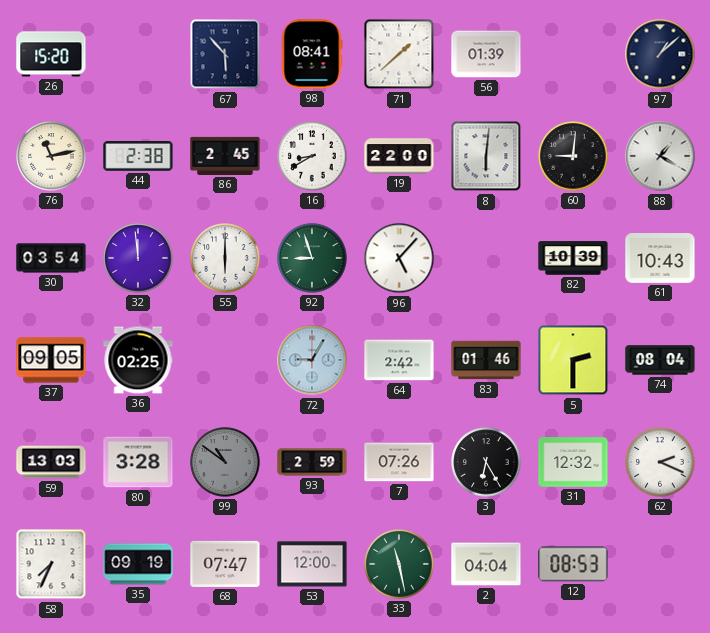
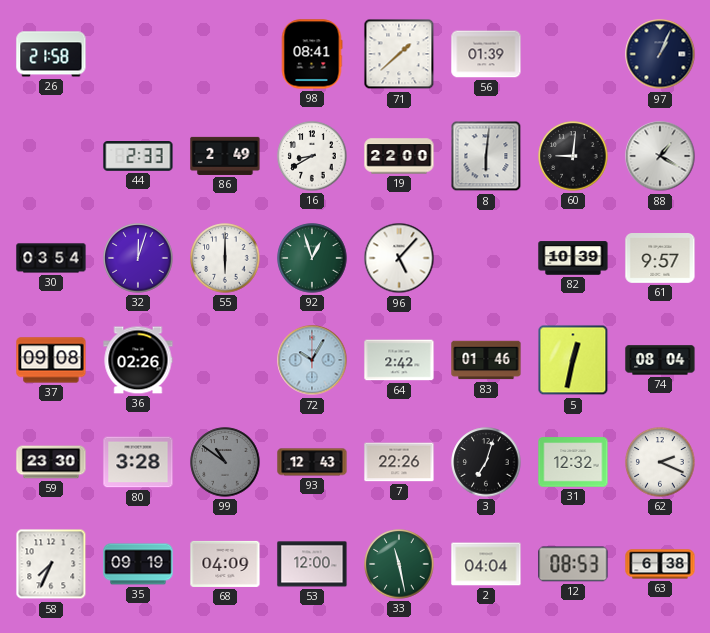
26: 15:20 -> 21:58 (51, 54)
67: 5:53 -> none (225, 54)
97: 1:08 -> 1:04 (660, 54)
76: 11:13 -> none (51, 156)
44: 2:38 -> 2:33 (138, 157)
86: 2:45 -> 2:49 (225, 156)
32: 11:59 -> 12:03 (138, 258)
92: 8:57 -> 12:57 (312, 258)
61: 10:43 -> 9:57 (660, 259)
37: 09:05 -> 09:08 (51, 360)
36: 02:25 -> 02:26 (138, 360)
72: 9:05 -> 10:05 (312, 360)
5: 2:30 -> 12:32 (573, 360)
59: 13:03 -> 23:30 (51, 462)
93: 2:59 -> 12:43 (312, 462)
7: 07:26 -> 22:26 (399, 462)
3: 6:25 -> 7:03 (486, 462)
68: 07:47 -> 04:09 (225, 564)
63: none -> 6:38 (660, 564)
